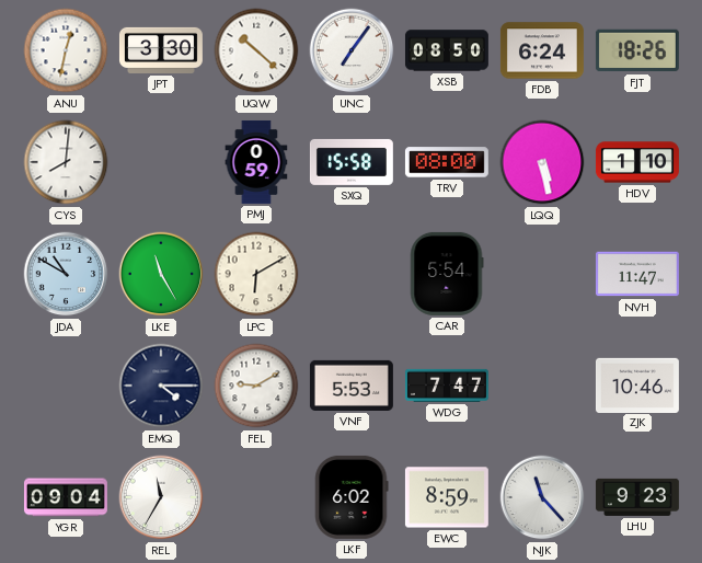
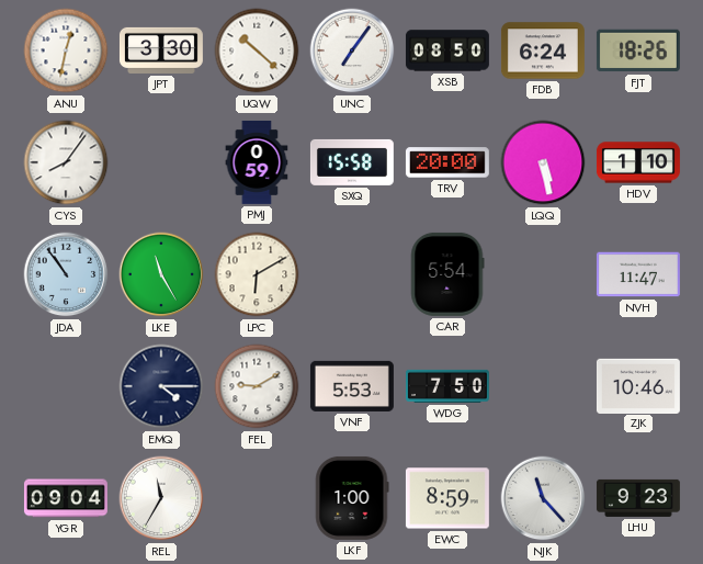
CYS: 8:01 -> 8:06 (66, 162)
TRV: 08:00 -> 20:00 (447, 162)
JDA: 10:50 -> 10:54 (66, 274)
WDG: 7:47 -> 7:50 (447, 386)
LKF: 6:02 -> 1:00 (352, 498)
